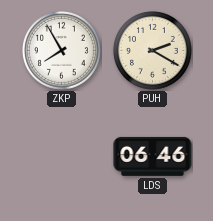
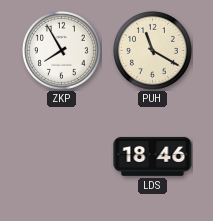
PUH: 2:20 -> 11:20 (152, 50)
LDS: 06:46 -> 18:46 (153, 156)
